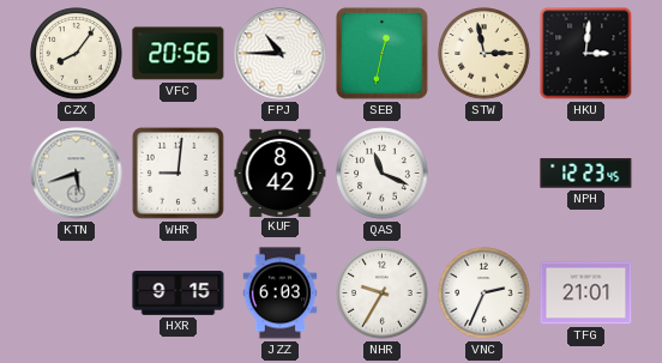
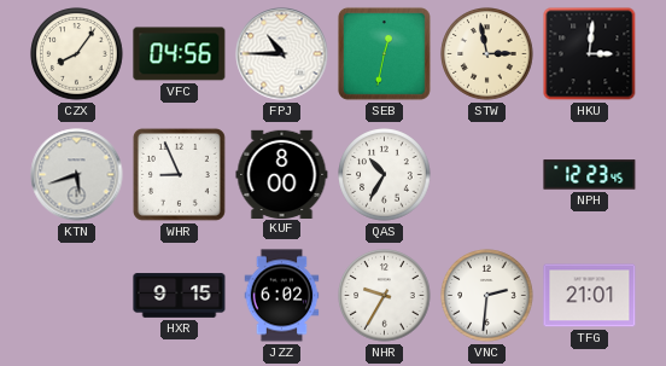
VFC: 20:56 -> 04:56 (180, 54)
WHR: 9:01 -> 8:56 (179, 174)
KUF: 8:42 -> 8:00 (282, 174)
QAS: 11:19 -> 10:35 (385, 175)
JZZ: 6:03 -> 6:02 (282, 296)
VNC: 2:34 -> 2:31 (487, 296)
